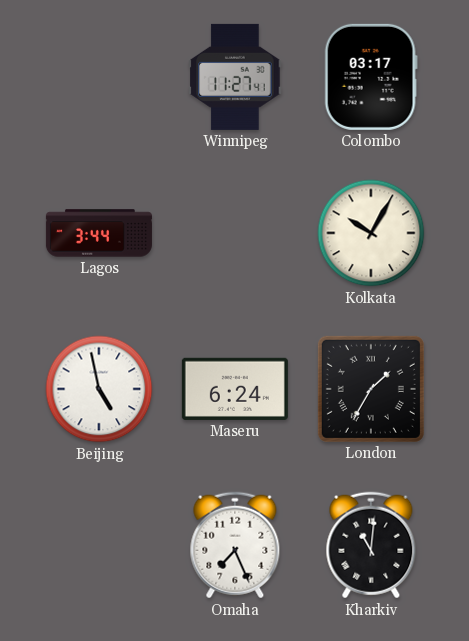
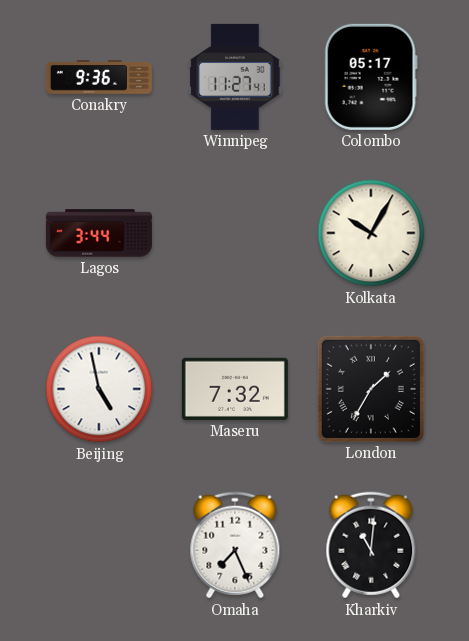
Conakry: none -> 9:36 (99, 77)
Colombo: 03:17 -> 05:17 (371, 77)
Maseru: 6:24 -> 7:32 (235, 389)
